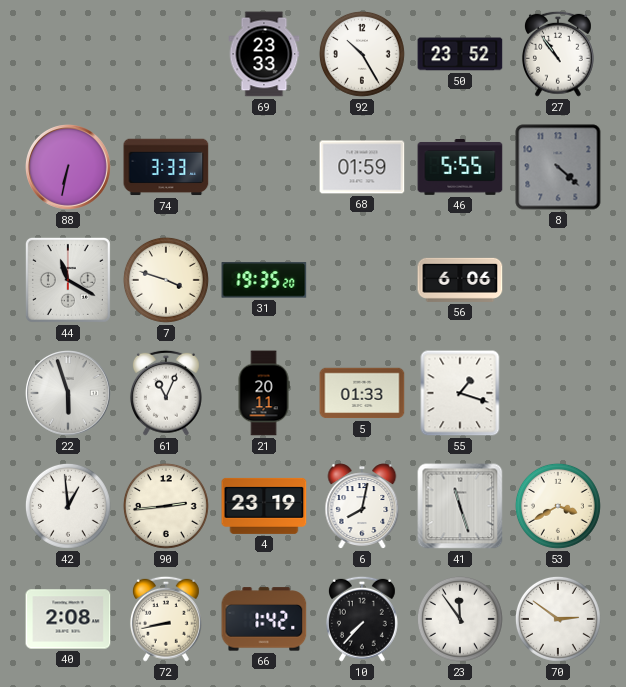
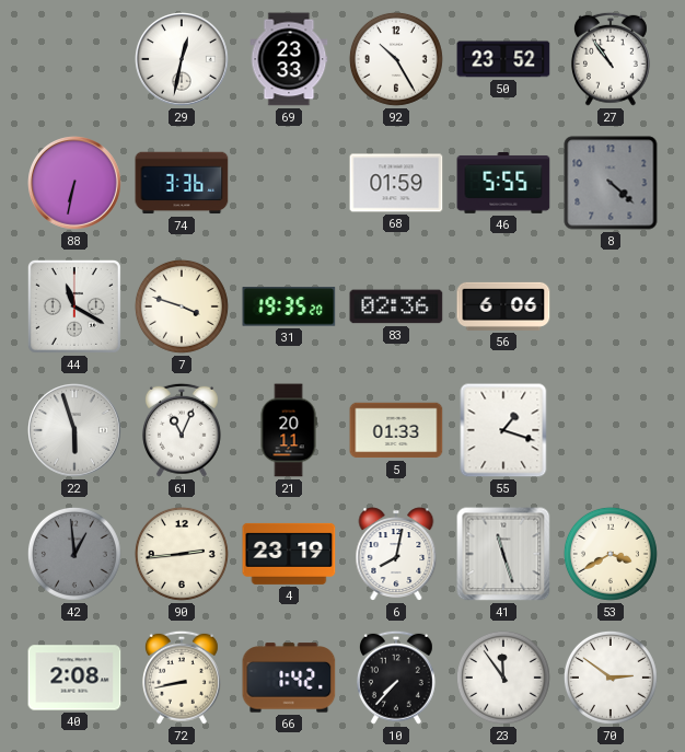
29: none -> 12:32 (183, 60)
74: 3:33 -> 3:36 (182, 183)
83: none -> 02:36 (396, 306)
42 dial: white -> grey (74, 554)
